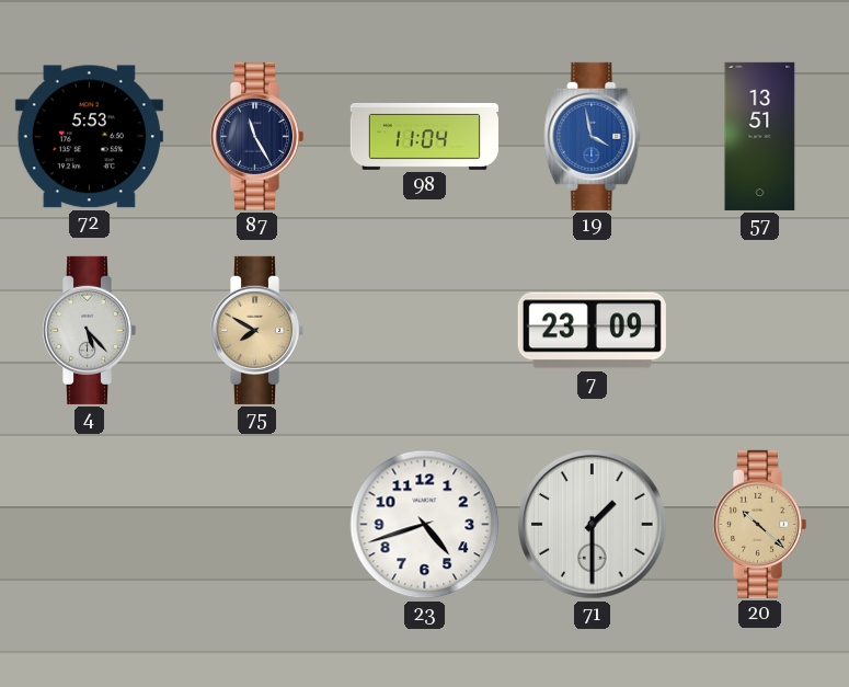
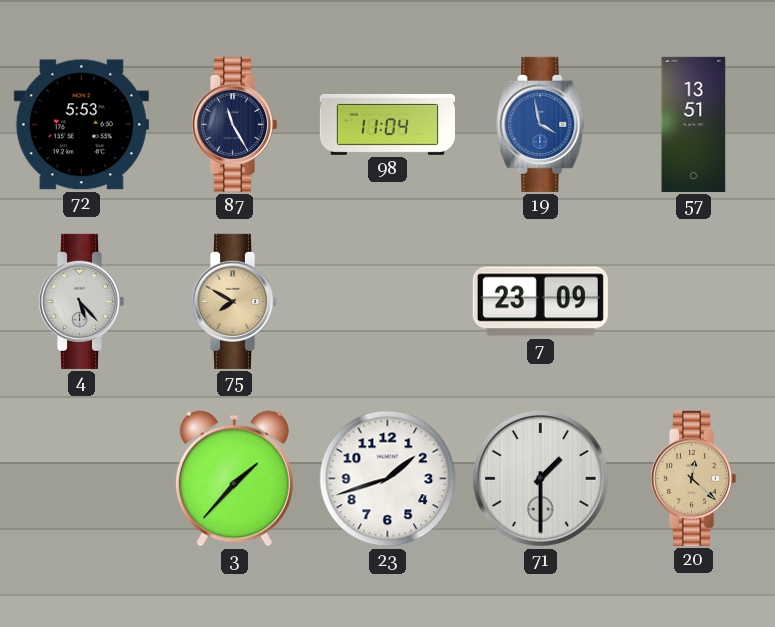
3: none -> 1:37 (234, 479)
23: 4:42 -> 1:42 (388, 479)
20: 10:22 -> 12:22 (693, 478)
